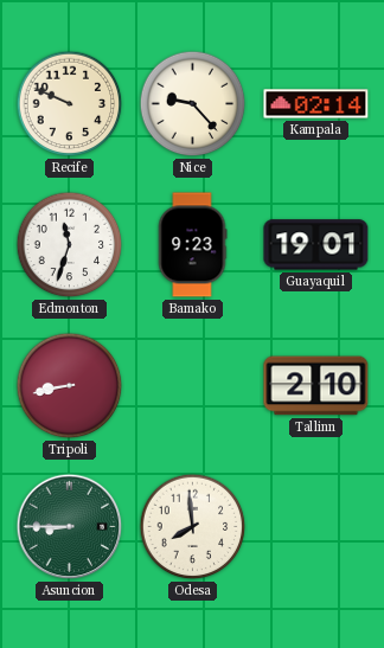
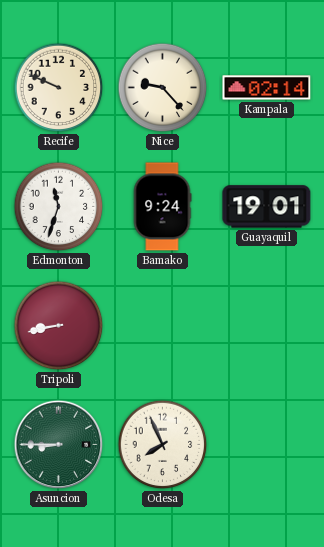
Bamako: 9:23 -> 9:24 (162, 207)
Tallinn: 2:10 -> none (316, 386)
Odesa: 7:59 -> 7:56 (163, 445)
